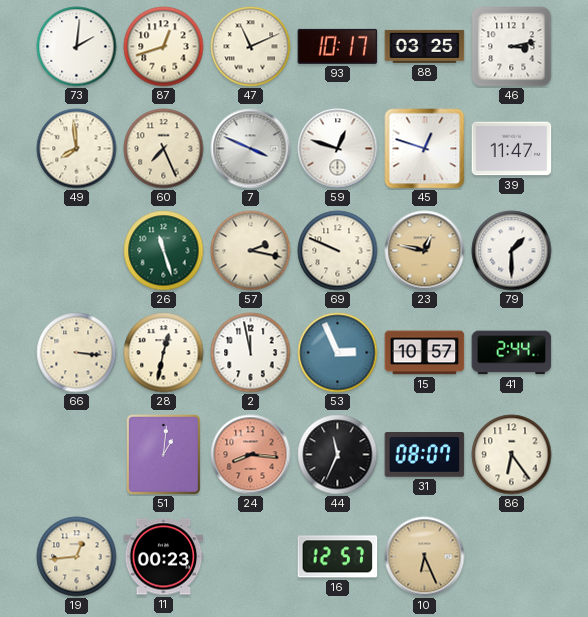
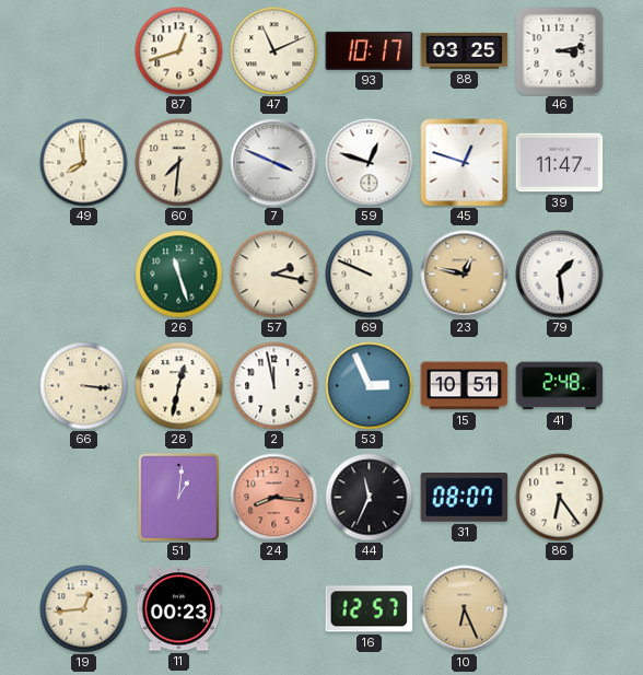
73: 2:01 -> none (77, 47)
60: 7:26 -> 7:31 (179, 163)
79: 1:30 -> 1:29 (560, 275)
15: 10:57 -> 10:51 (465, 386)
41: 2:44 -> 2:48 (560, 386)
